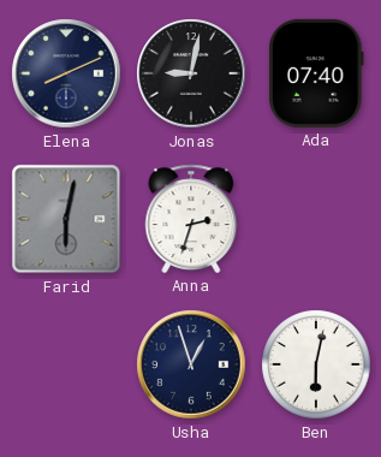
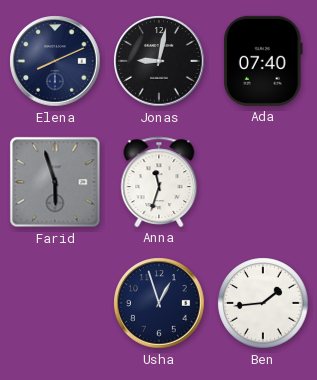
Farid: 6:02 -> 5:57 (55, 182)
Anna: 2:33 -> 11:33 (159, 182)
Ben: 6:02 -> 1:44 (263, 303)
